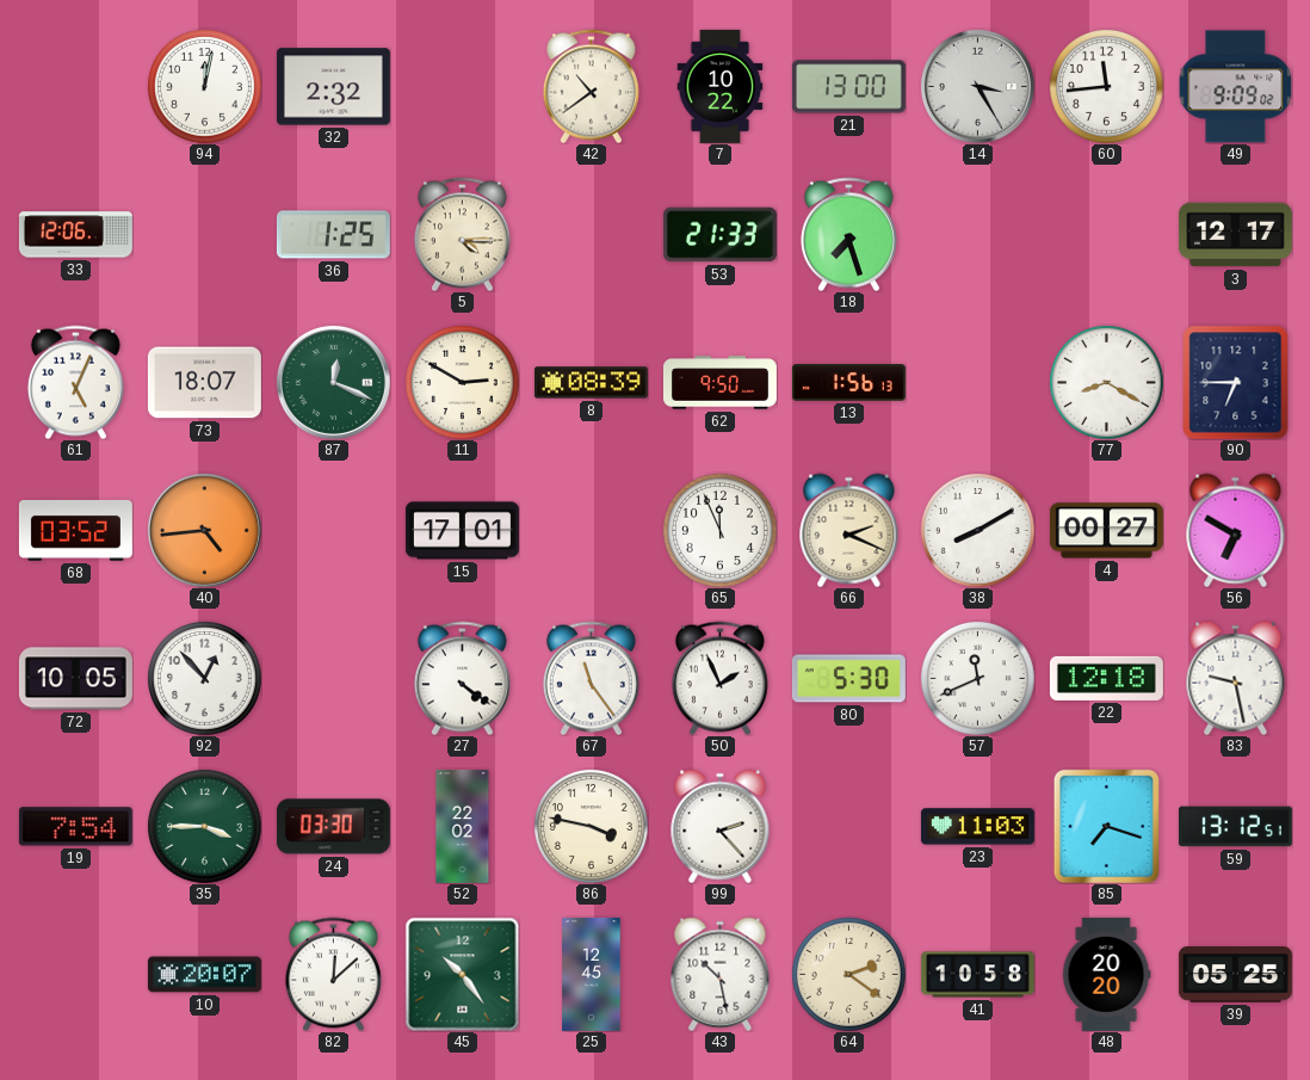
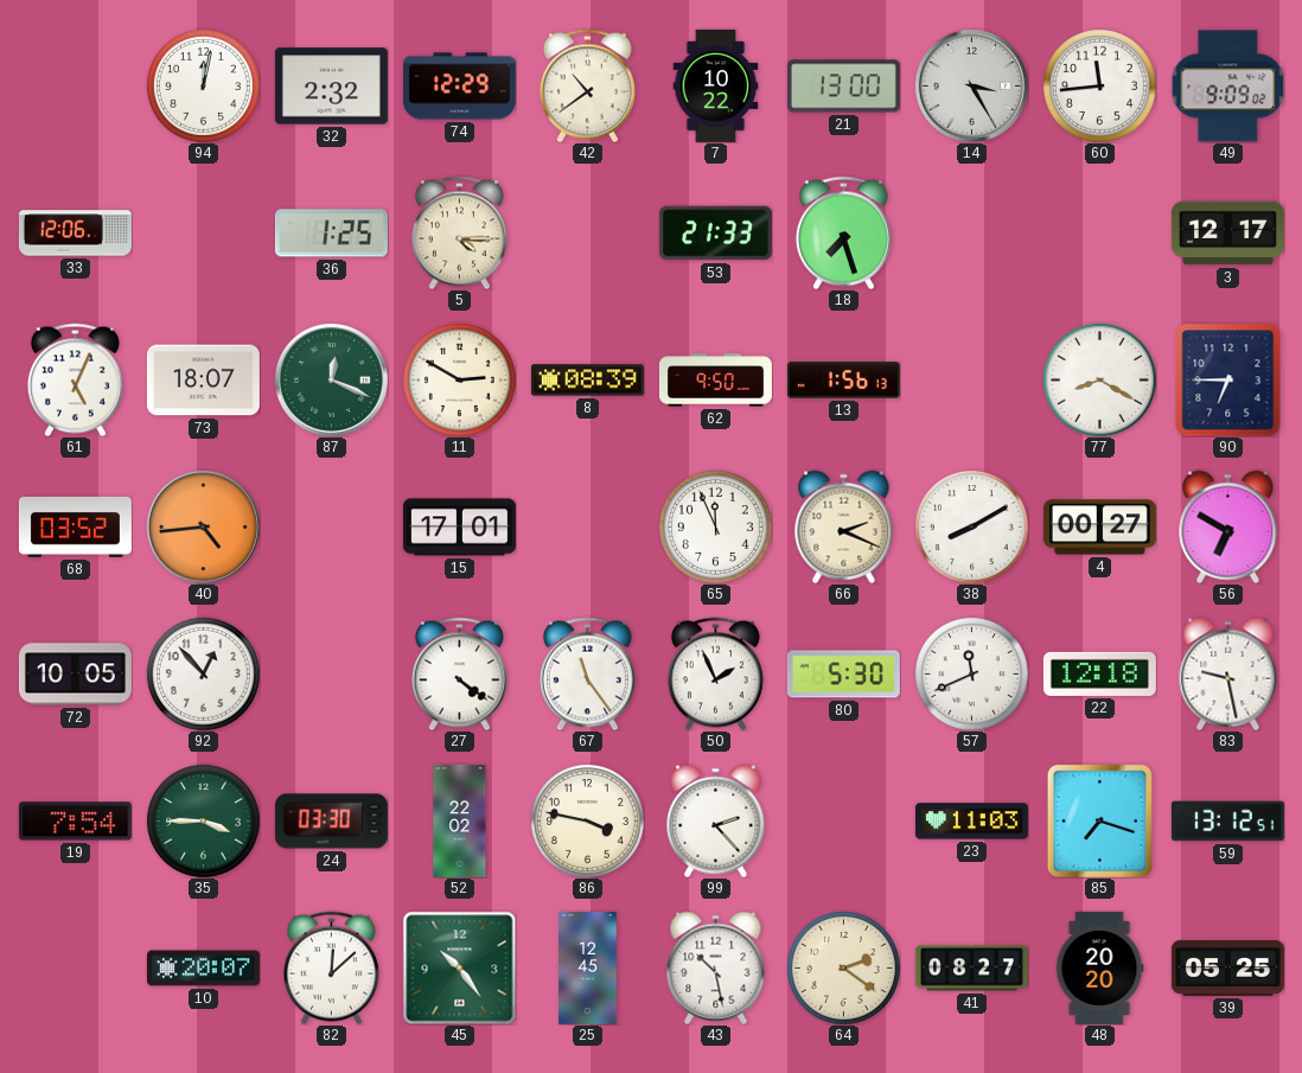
74: none -> 12:29 (459, 87)
41: 10:58 -> 08:27 (971, 969)
